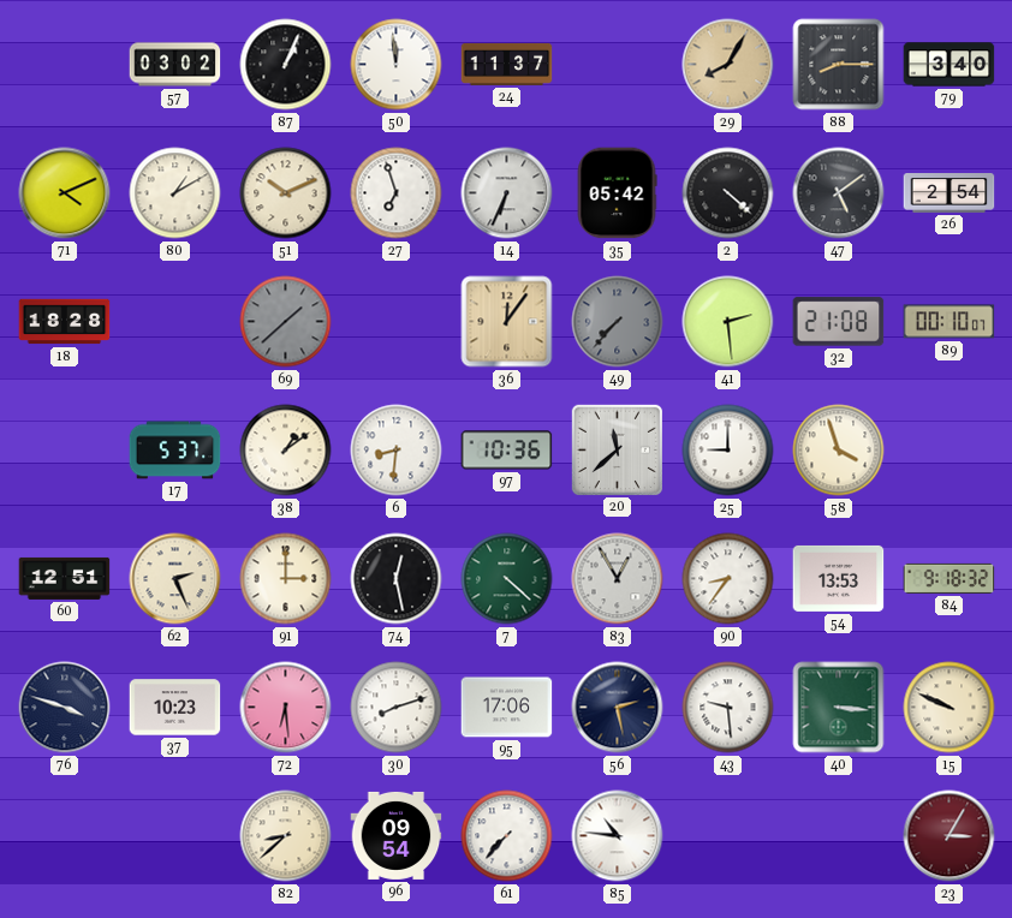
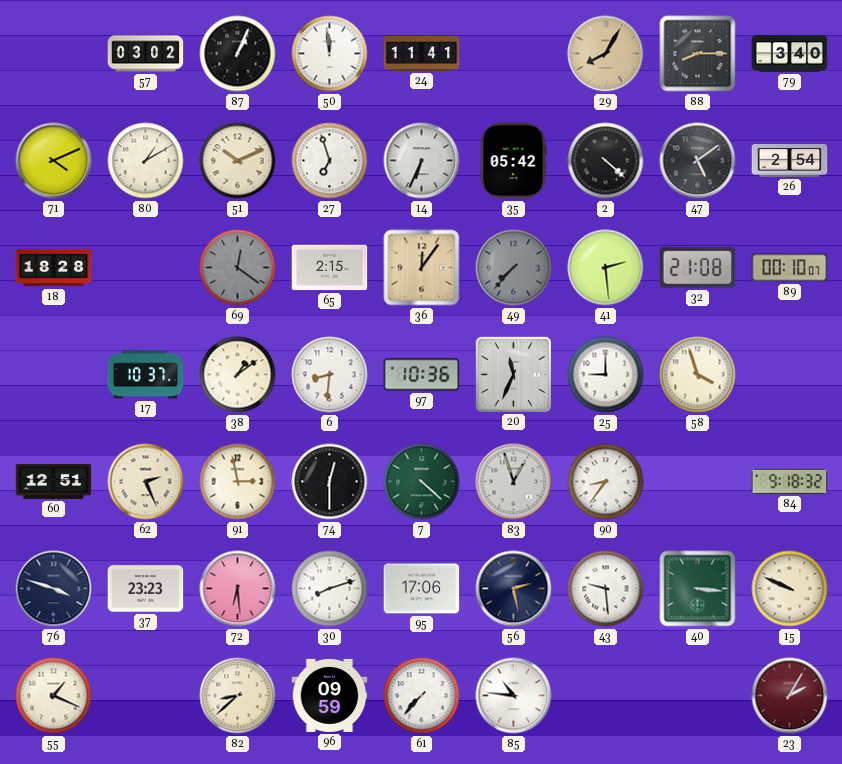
24: 11:37 -> 11:41 (422, 53)
69: 1:38 -> 12:21 (238, 268)
65: none -> 2:15 (330, 268)
17: 5:37 -> 10:37 (146, 375)
20: 11:38 -> 11:34 (513, 374)
91: 3:00 -> 2:58 (238, 482)
74: 12:28 -> 12:30 (330, 482)
83: 12:55 -> 12:57 (514, 482)
54: 13:53 -> none (839, 578)
37: 10:23 -> 23:23 (146, 589)
55: none -> 1:19 (54, 696)
96: 09:54 -> 09:59 (330, 695)
23: 3:05 -> 2:05 (790, 696)
